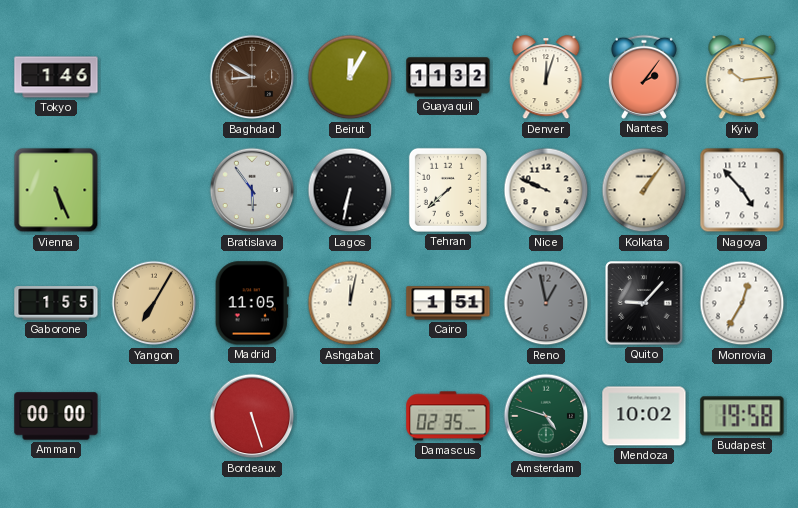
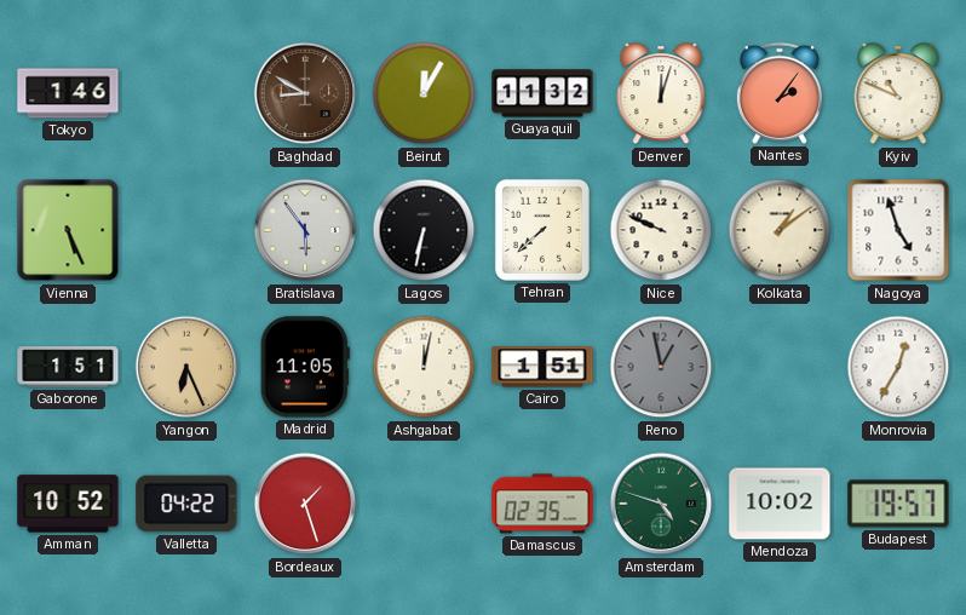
Kyiv: 10:14 -> 10:49 (898, 94)
Kolkata: 1:06 -> 1:09 (780, 230)
Nagoya: 4:53 -> 4:57 (898, 230)
Gaborone: 1:55 -> 1:51 (68, 367)
Yangon: 7:05 -> 6:26 (186, 367)
Quito: 9:07 -> none (644, 303)
Amman: 00:00 -> 10:52 (68, 504)
Valletta: none -> 04:22 (186, 504)
Bordeaux: 5:27 -> 1:27 (305, 504)
Budapest: 19:58 -> 19:57 (898, 504)
